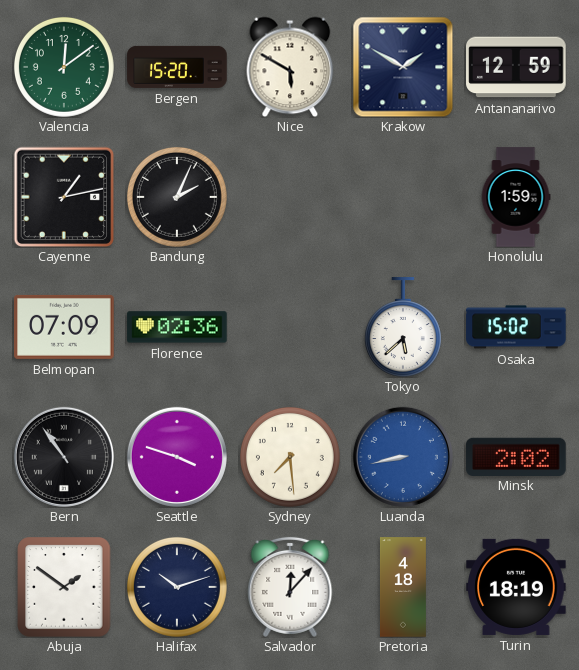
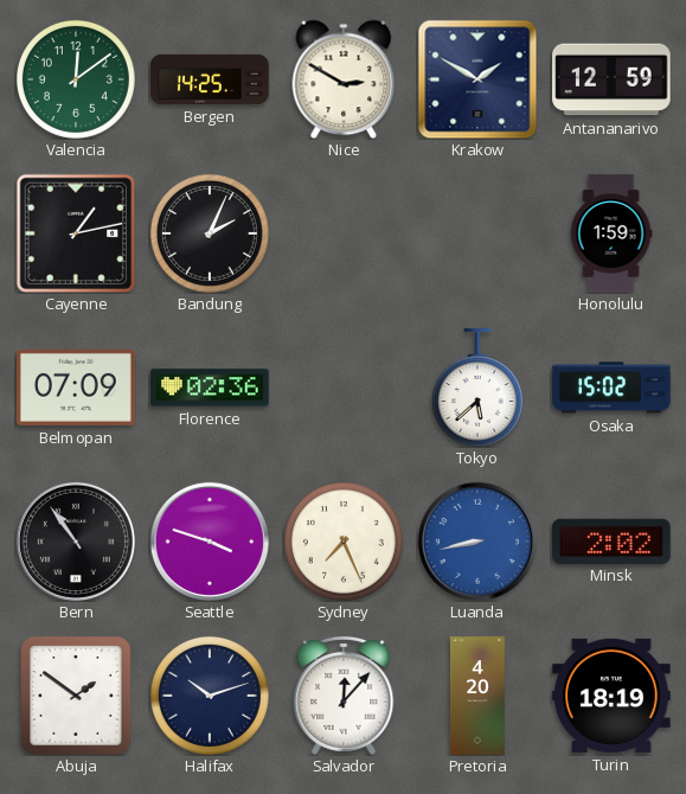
Bergen: 15:20 -> 14:25 (210, 79)
Nice: 5:50 -> 2:50 (344, 79)
Sydney: 7:29 -> 7:26 (344, 542)
Pretoria: 4:18 -> 4:20 (477, 696)
